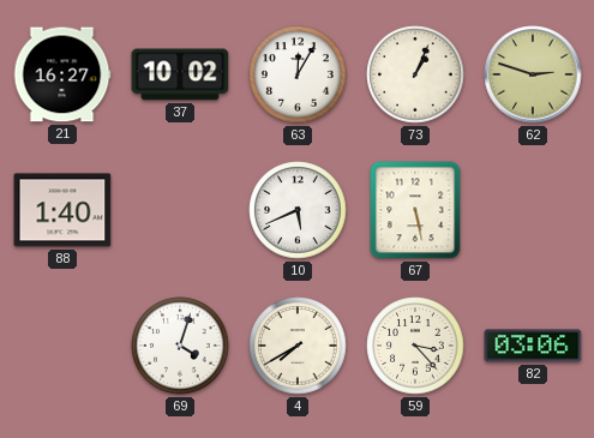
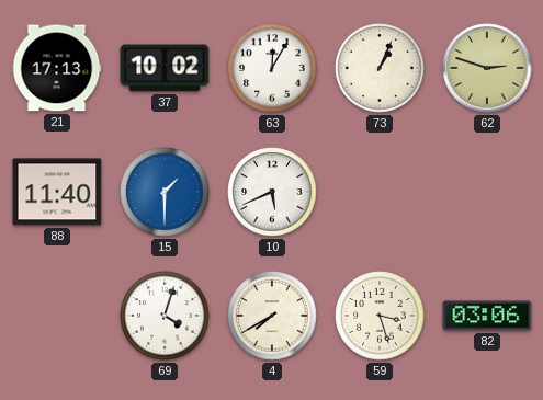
21: 16:27 -> 17:13 (57, 68)
88: 1:40 -> 11:40 (57, 192)
15: none -> 1:30 (165, 192)
67: 5:28 -> none (415, 210)
59: 3:23 -> 3:27 (380, 316)
